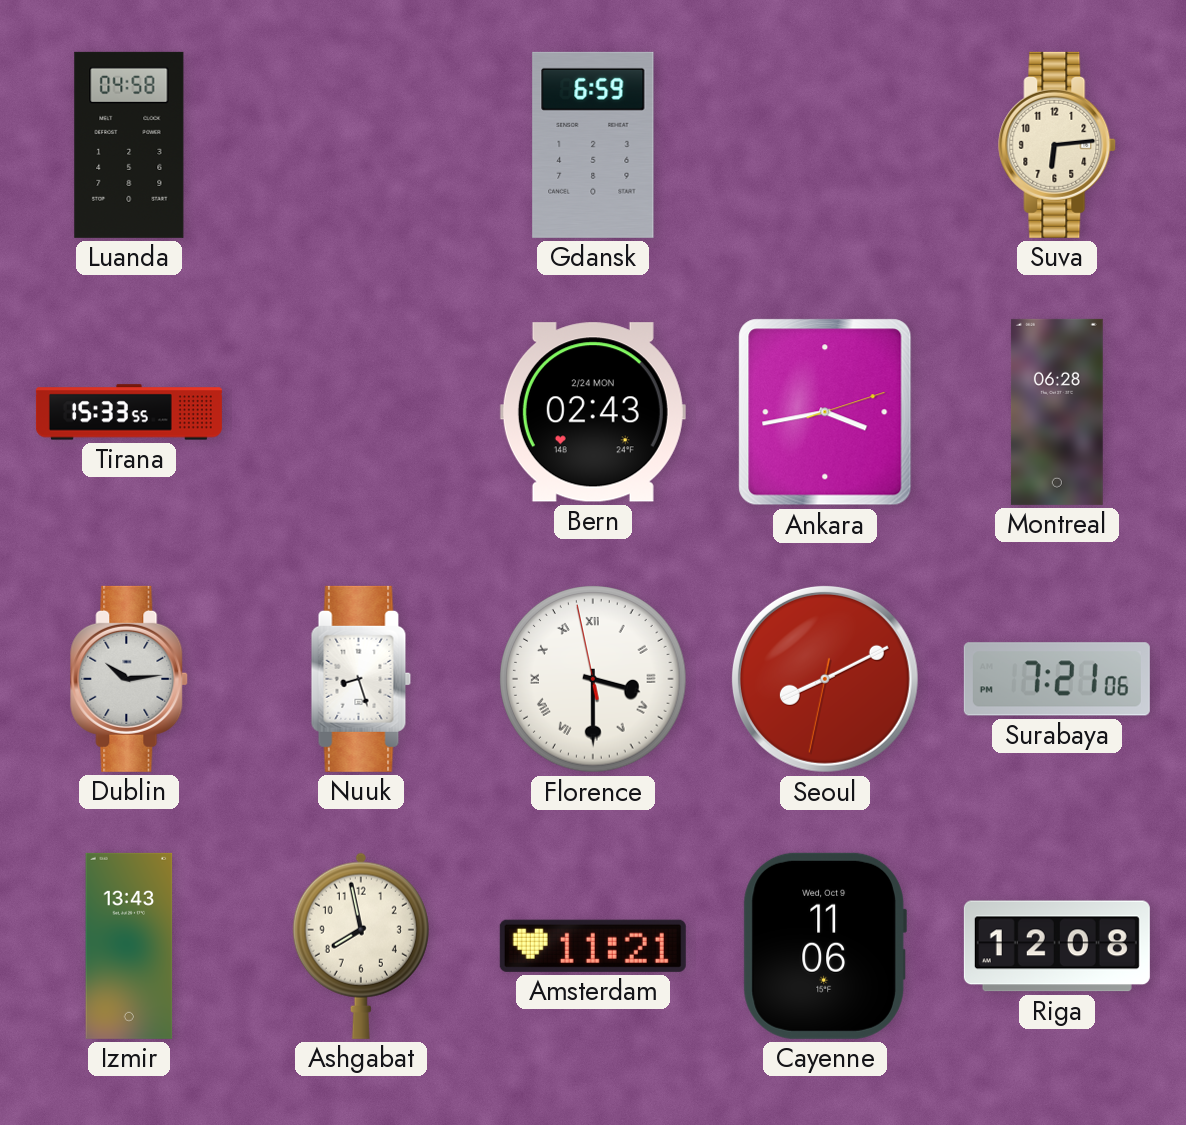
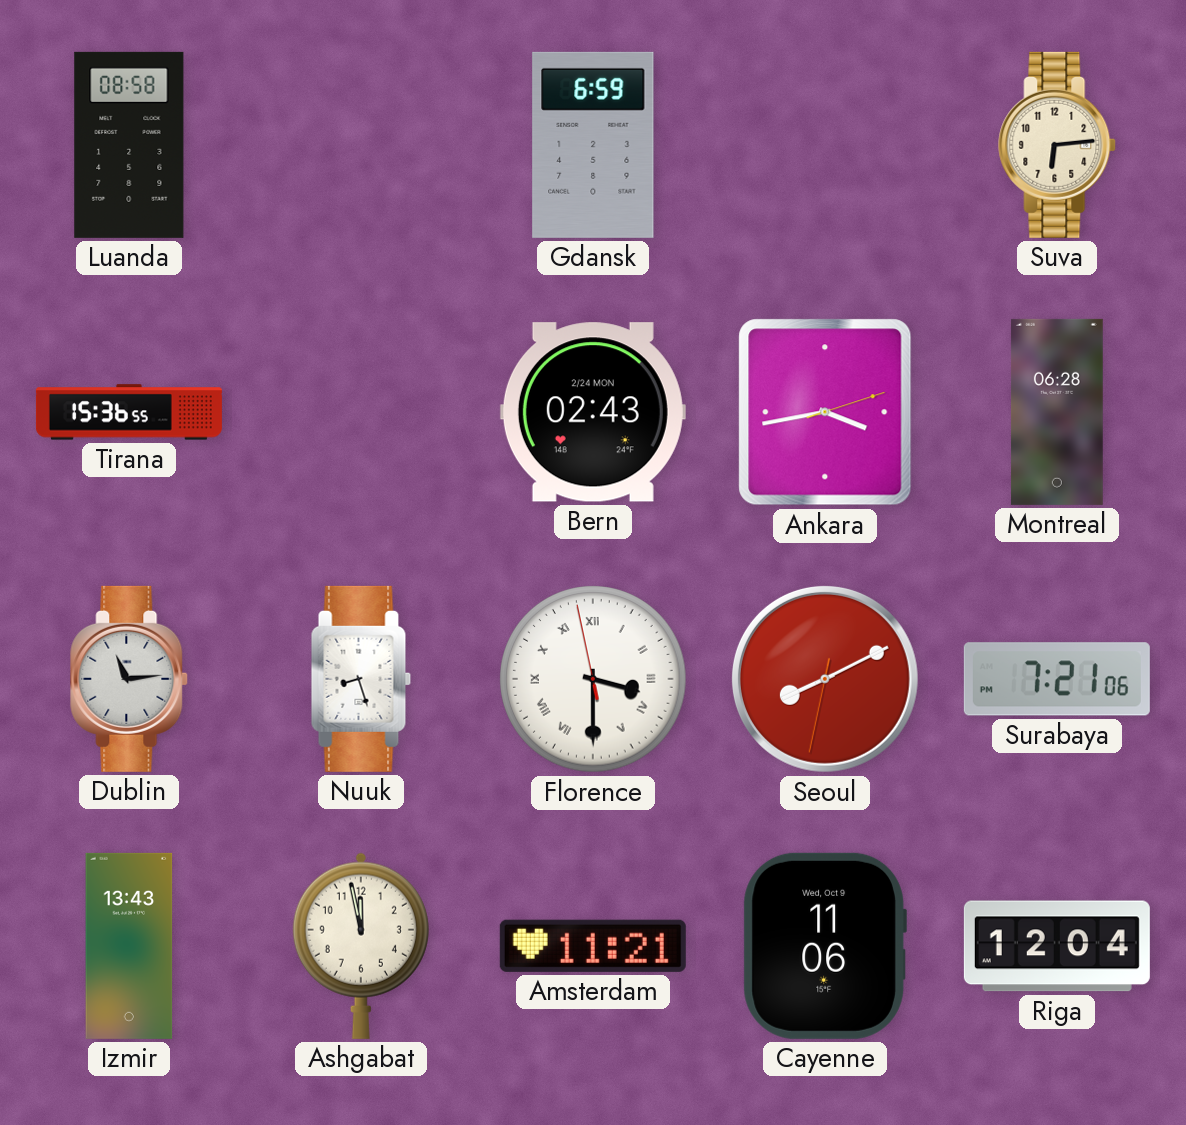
Luanda: 04:58 -> 08:58 (129, 145)
Tirana: 15:33 -> 15:36 (129, 412)
Dublin: 10:14 -> 11:14 (130, 679)
Ashgabat: 7:58 -> 11:58 (361, 946)
Riga: 12:08 -> 12:04 (1057, 946)
